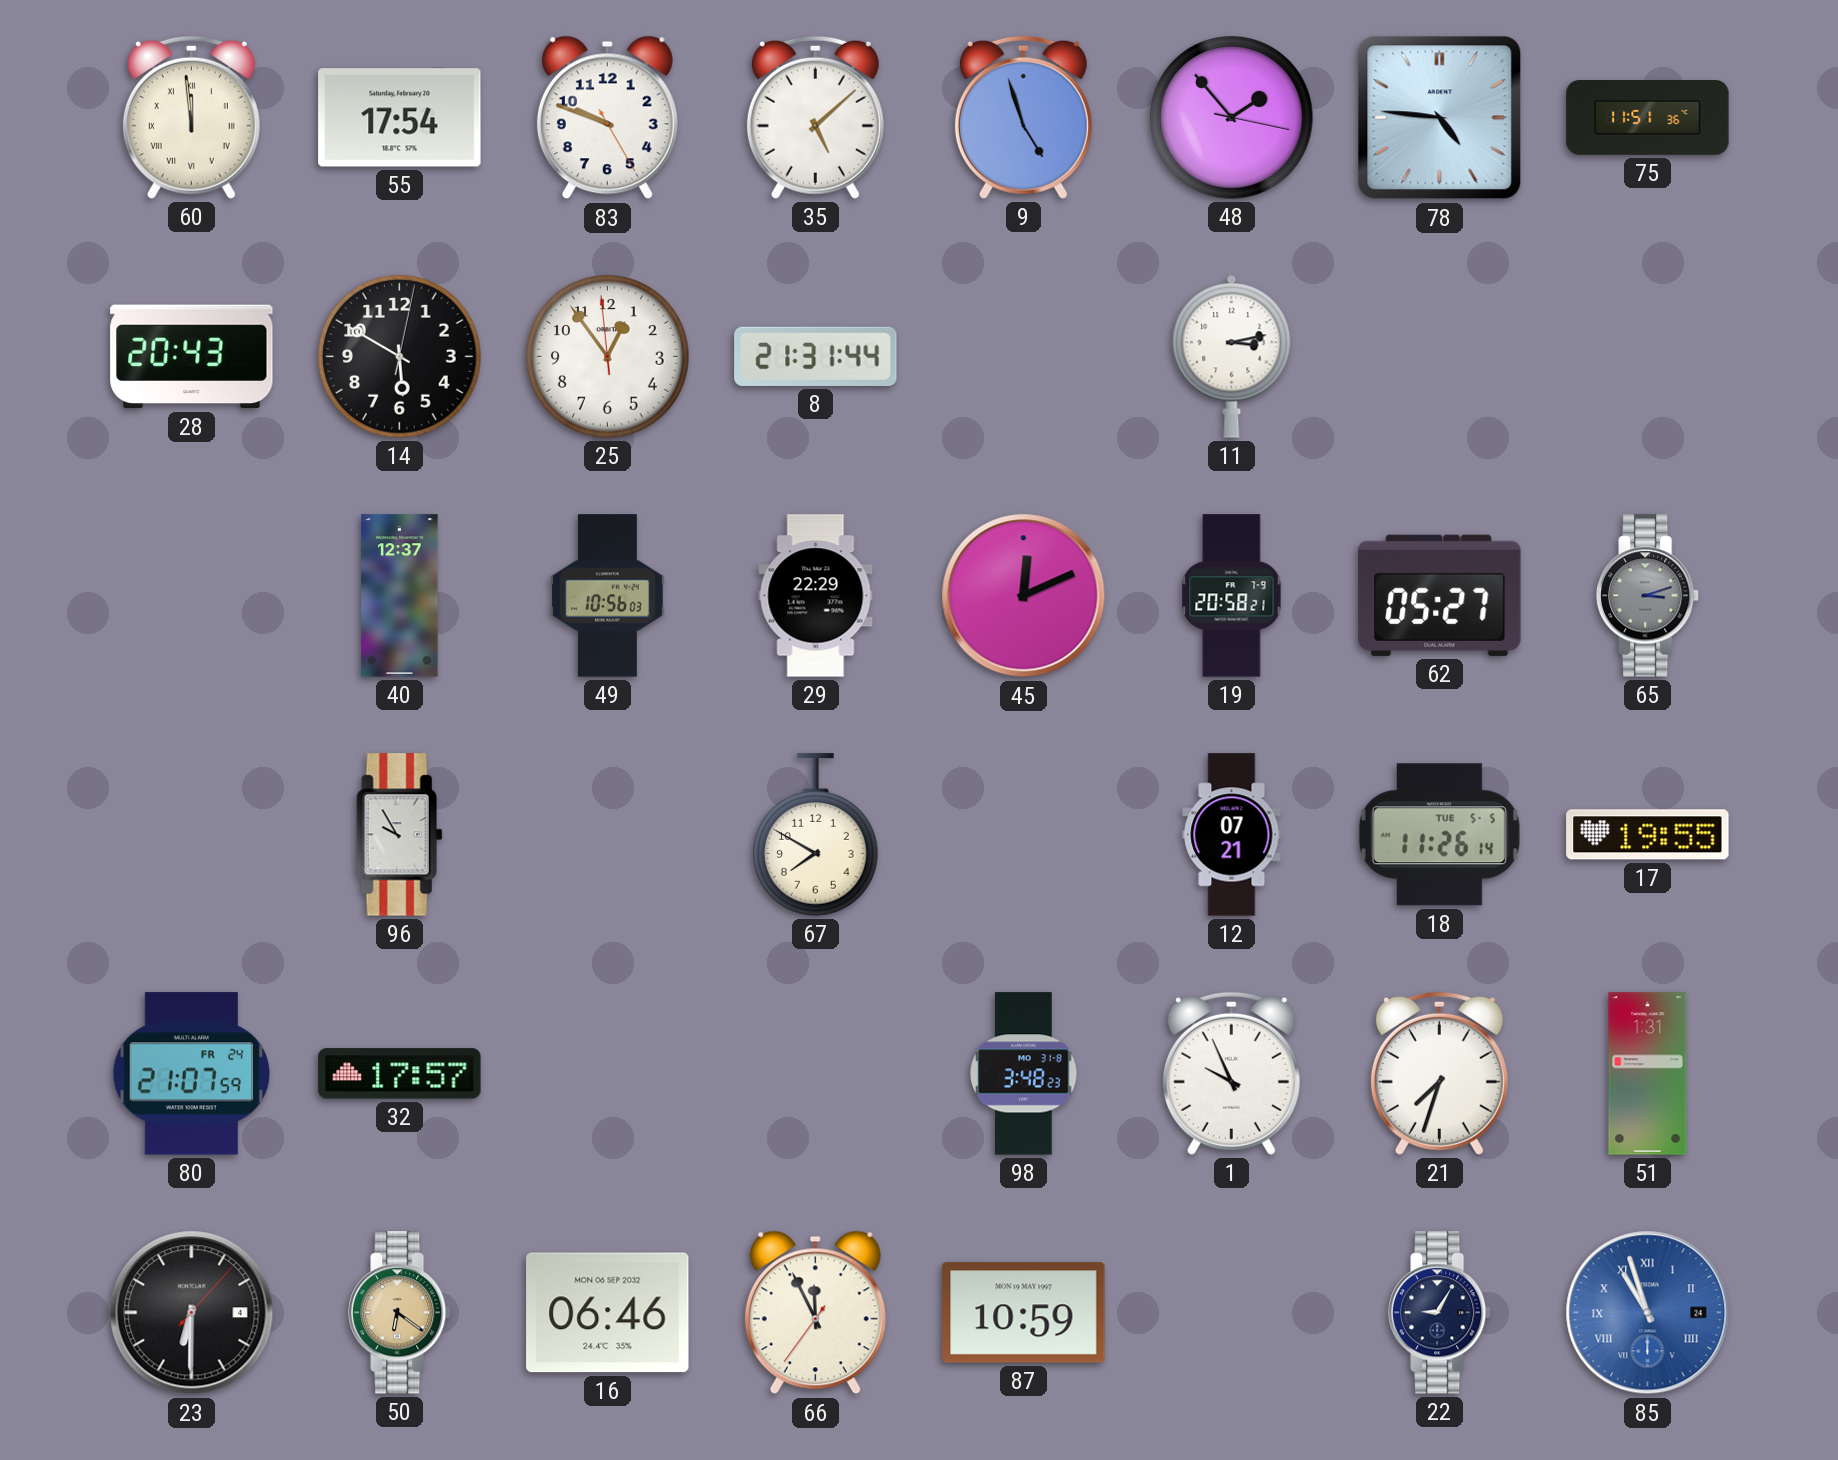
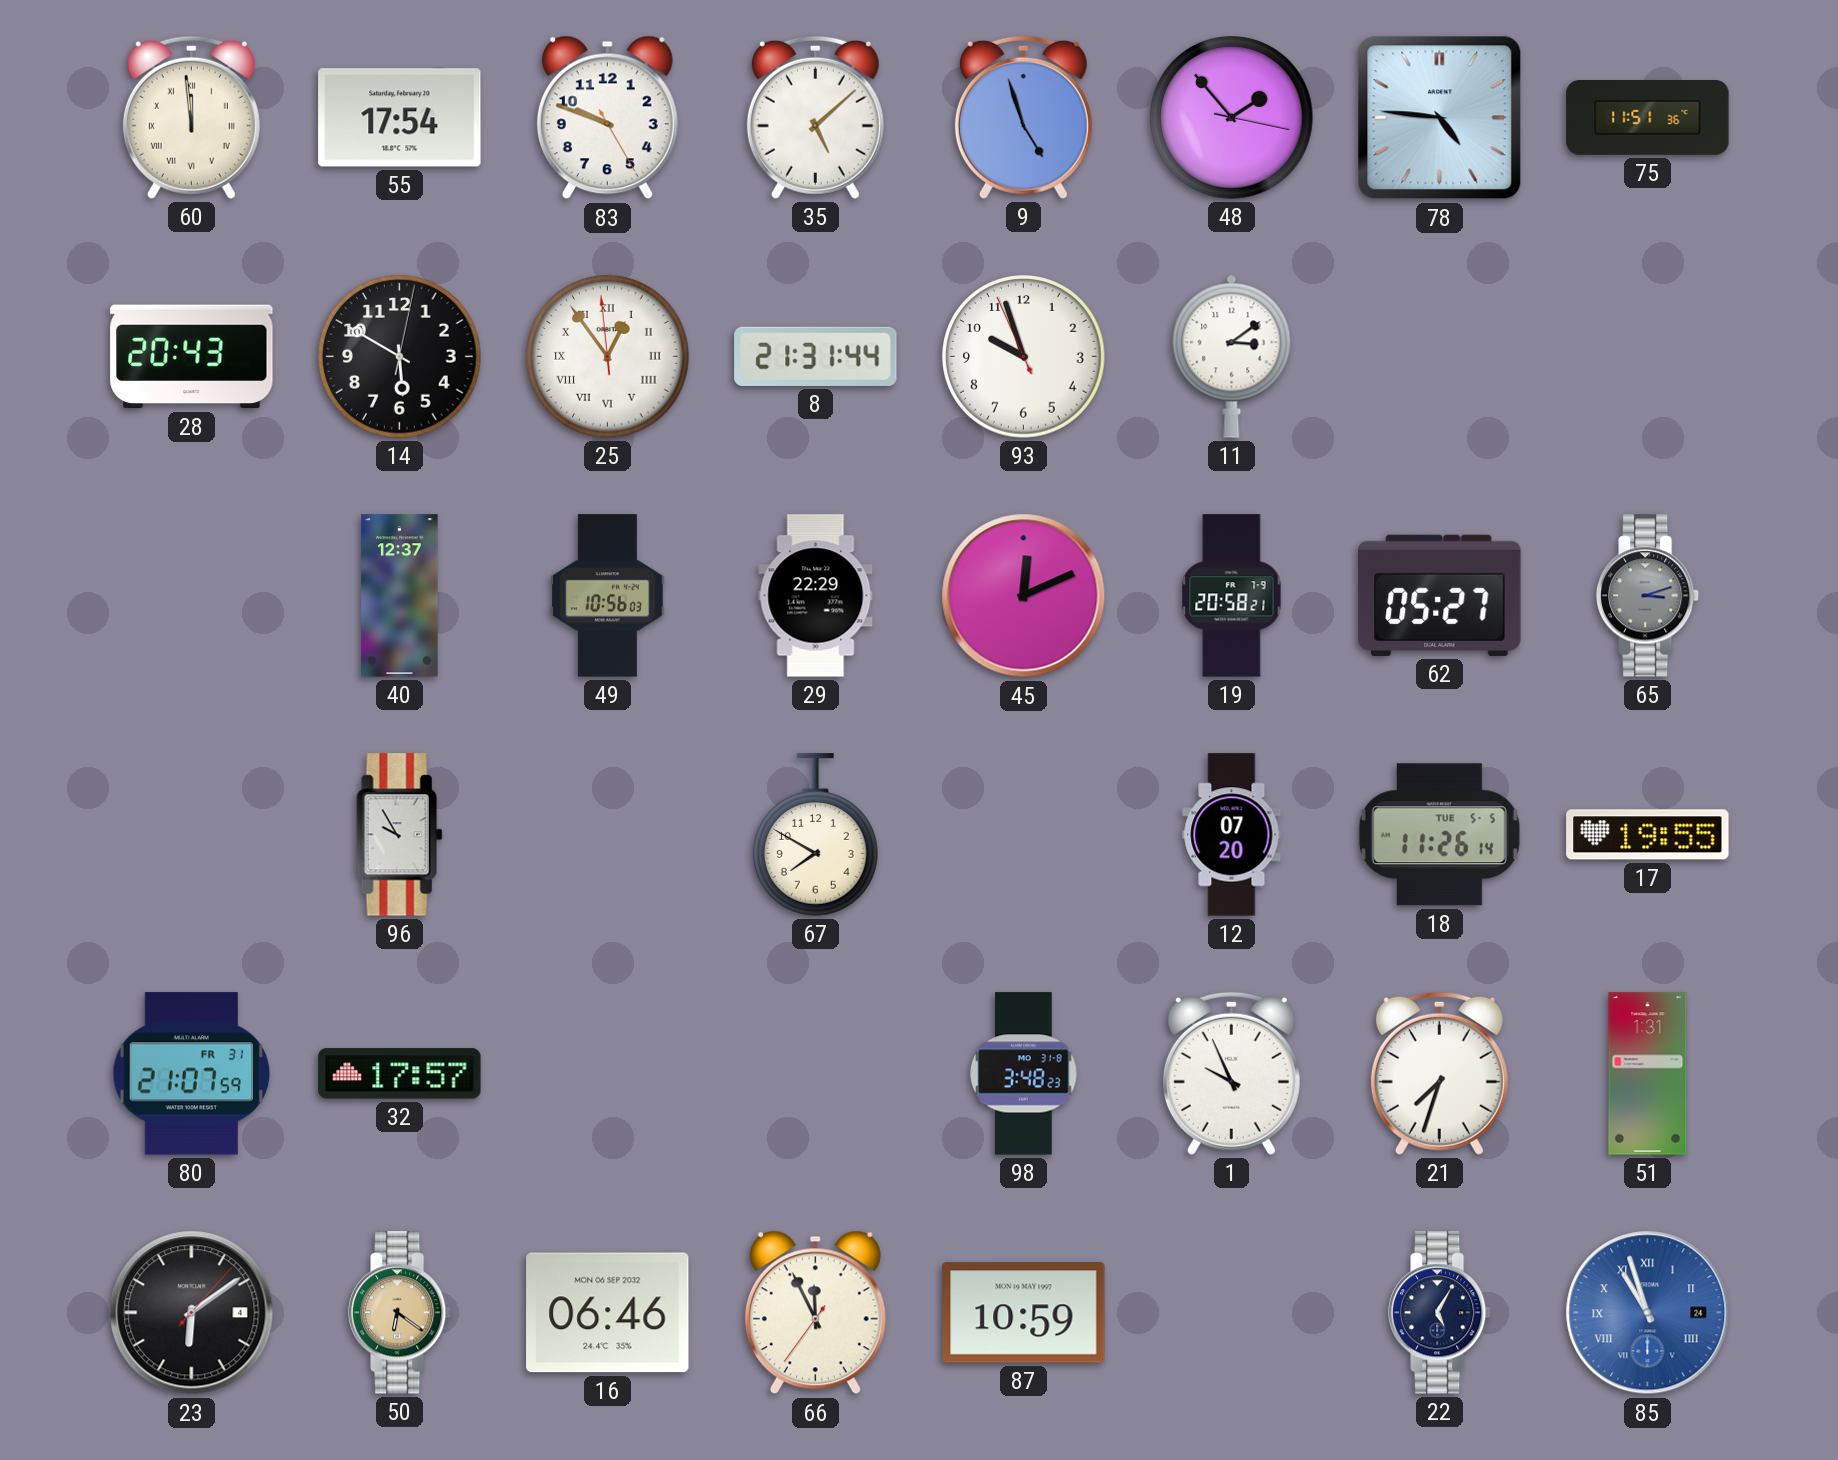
25 numerals: Arabic -> Roman (608, 357)
93: none -> 9:56 (1024, 357)
11: 3:13 -> 3:09 (1232, 356)
12: 07:21 -> 07:20 (1232, 835)
80 date: FR 24 -> FR 31 (192, 1074)
23: 6:30 -> 6:09 (192, 1313)
22: 9:05 -> 5:05 (1440, 1313)
